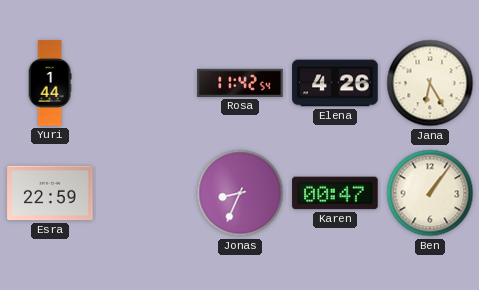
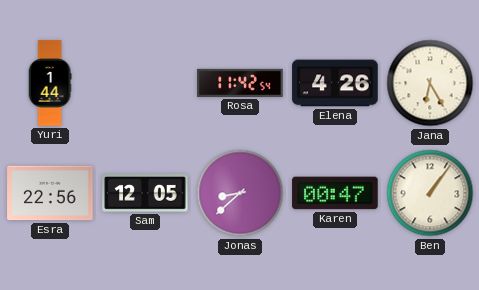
Esra: 22:59 -> 22:56 (50, 193)
Sam: none -> 12:05 (145, 194)
Jonas: 8:34 -> 8:38 (240, 193)
